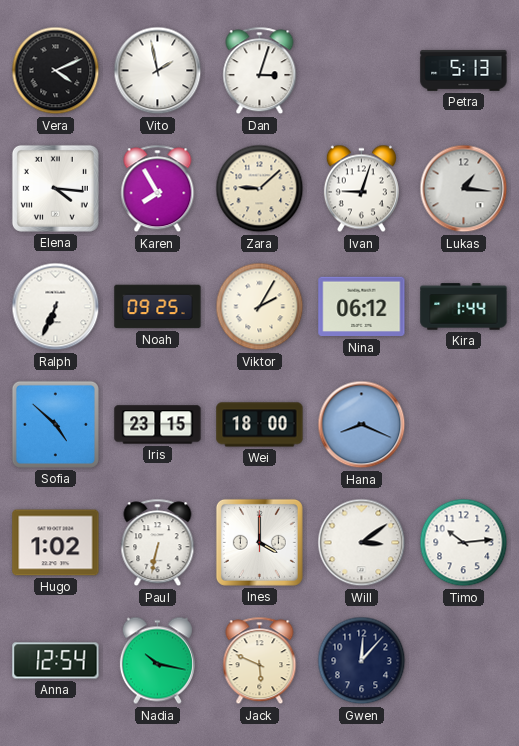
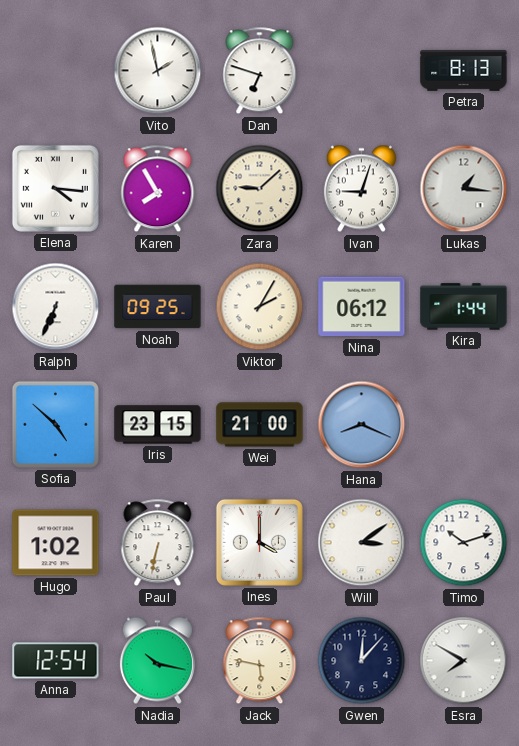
Vera: 4:11 -> none (56, 71)
Dan: 3:03 -> 6:48 (260, 71)
Petra: 5:13 -> 8:13 (464, 70)
Wei: 18:00 -> 21:00 (260, 425)
Timo: 10:14 -> 10:12 (464, 543)
Jack: 5:49 -> 5:47 (260, 661)
Esra: none -> 7:50 (464, 661)
